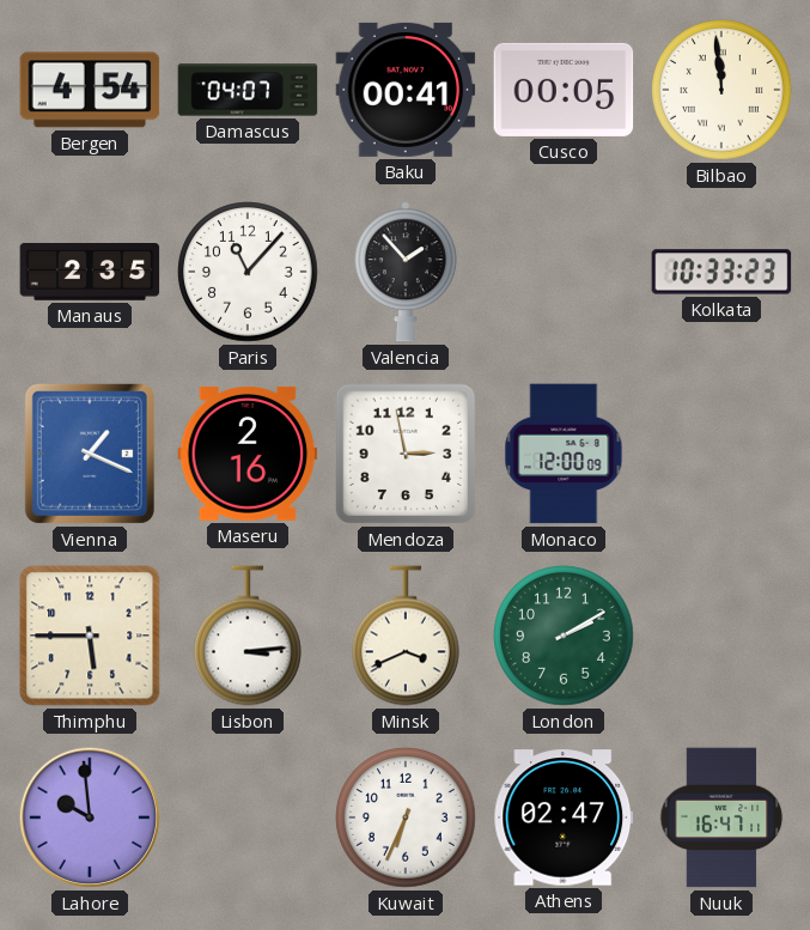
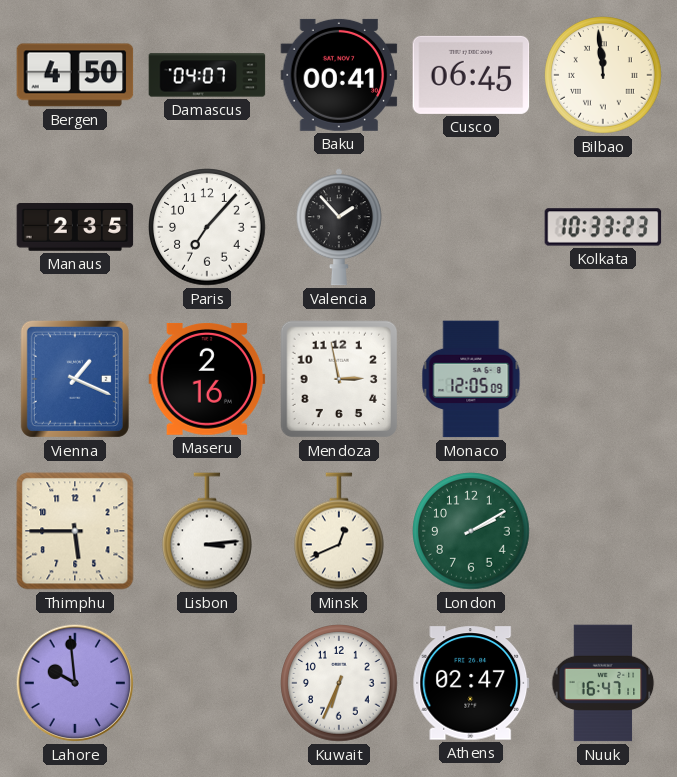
Bergen: 4:54 -> 4:50 (75, 75)
Cusco: 00:05 -> 06:45 (471, 75)
Paris: 11:07 -> 7:07 (207, 227)
Monaco: 12:00 -> 12:05 (471, 379)
Minsk: 3:41 -> 12:41 (340, 531)
